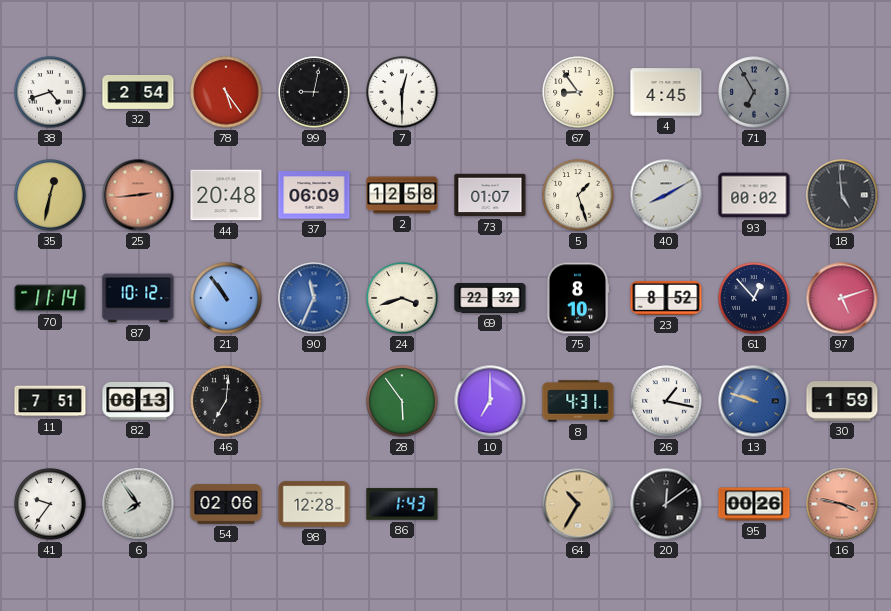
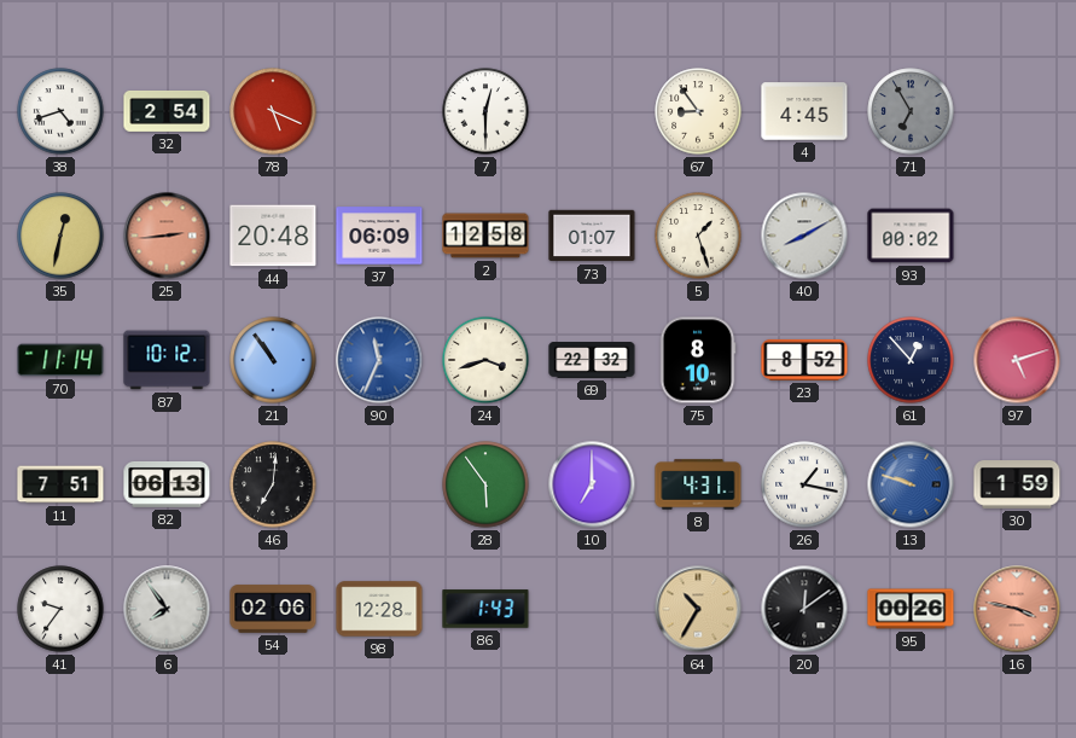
78: 5:24 -> 5:19 (273, 111)
99: 9:02 -> none (314, 92)
18: 4:59 -> none (842, 195)
